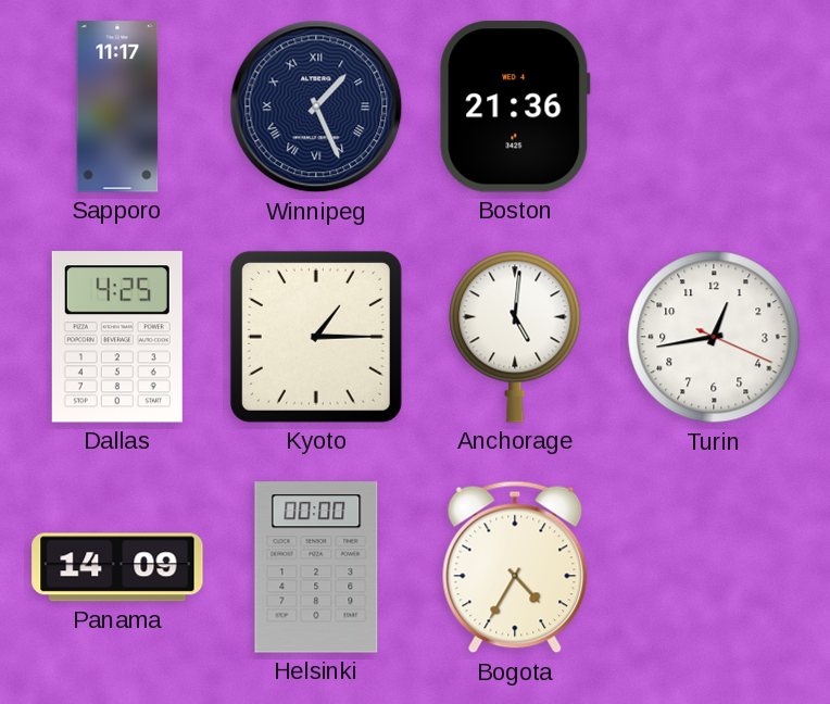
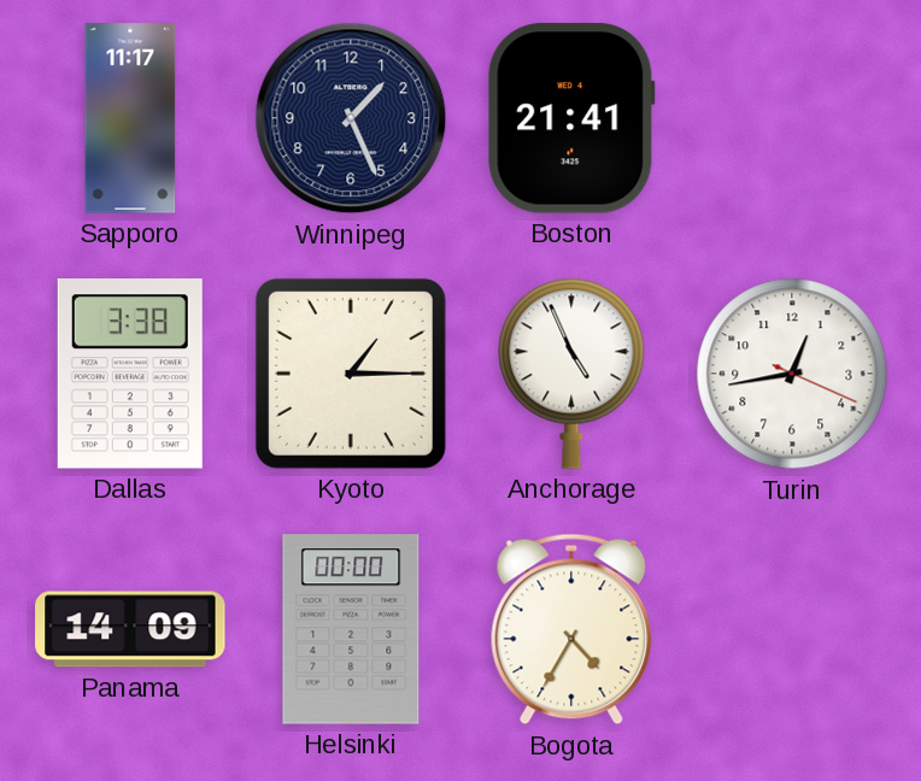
Winnipeg numerals: Roman -> Arabic (351, 118)
Boston: 21:36 -> 21:41 (571, 118)
Dallas: 4:25 -> 3:38 (130, 374)
Anchorage: 5:01 -> 4:56 (571, 374)
